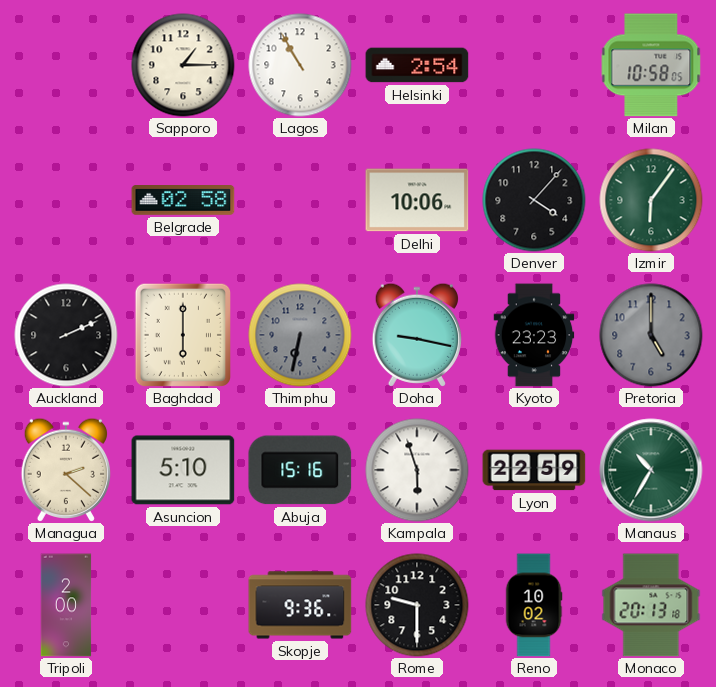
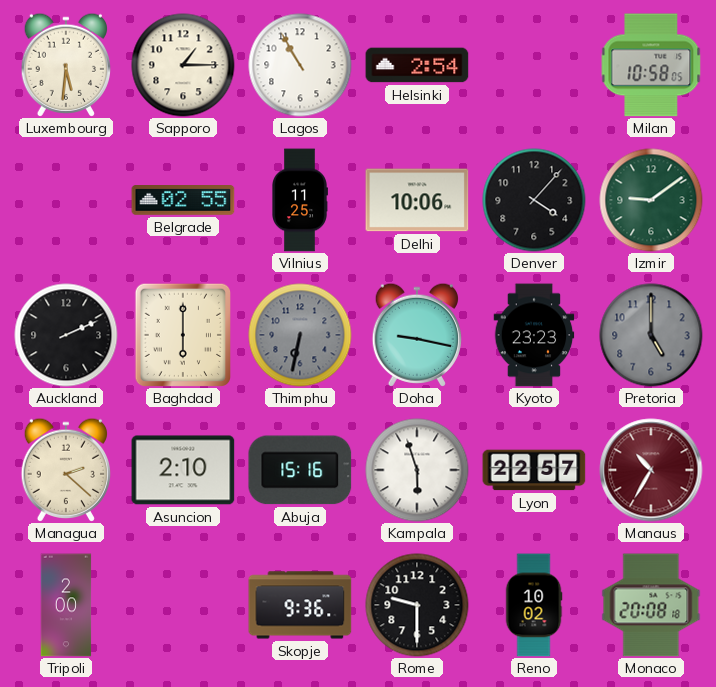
Luxembourg: none -> 5:31 (65, 65)
Belgrade: 02:58 -> 02:55 (183, 200)
Vilnius: none -> 11:25 (300, 200)
Izmir: 6:06 -> 9:09 (651, 200)
Asuncion: 5:10 -> 2:10 (183, 470)
Lyon: 22:59 -> 22:57 (534, 470)
Manaus dial: green -> burgundy (651, 470)
Monaco: 20:13 -> 20:08 (651, 605)
